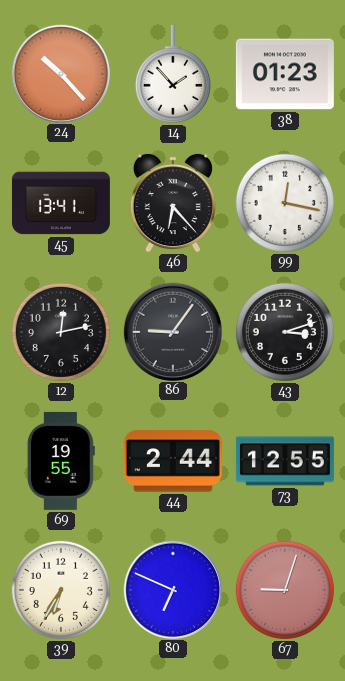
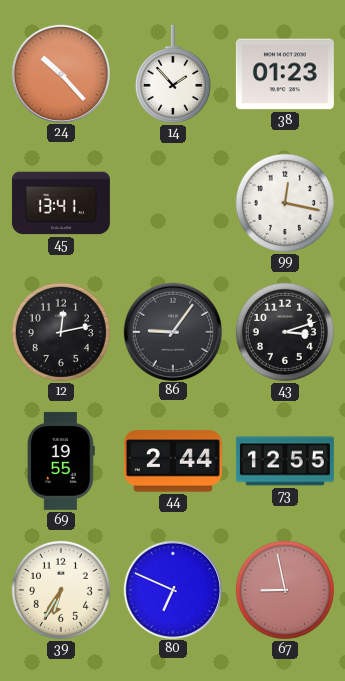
46: 6:23 -> none (173, 203)
67: 9:03 -> 8:58 (285, 590)
